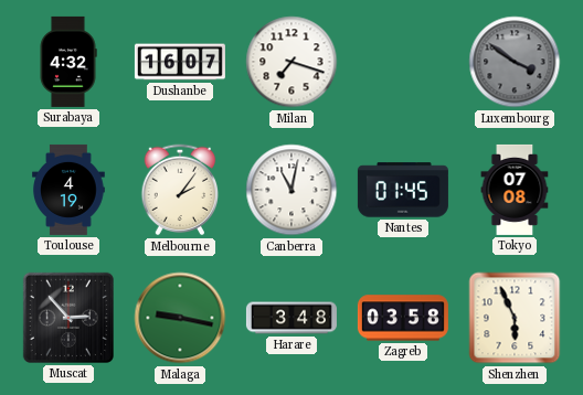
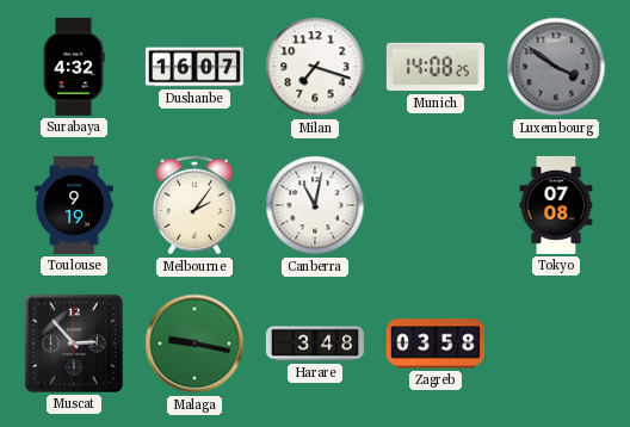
Munich: none -> 14:08 (436, 67)
Toulouse: 4:19 -> 9:19 (74, 205)
Nantes: 01:45 -> none (403, 190)
Shenzhen: 5:56 -> none (515, 318)
